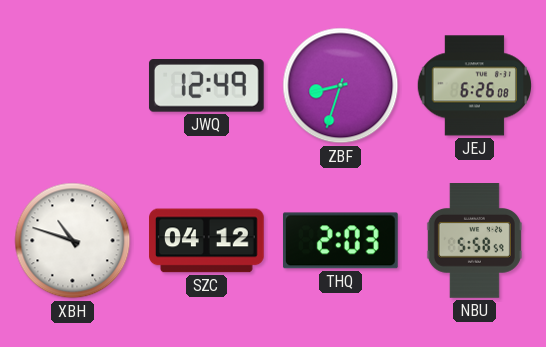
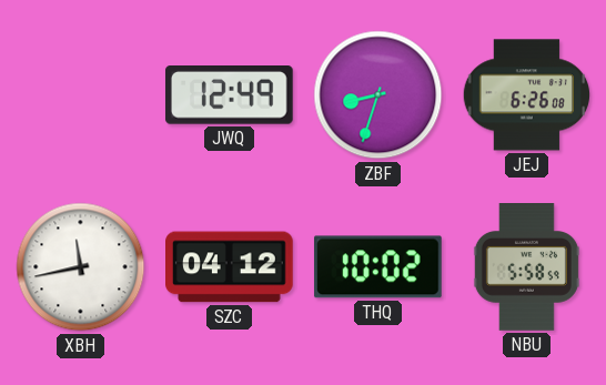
XBH: 10:48 -> 11:43 (81, 267)
THQ: 2:03 -> 10:02 (377, 267)
